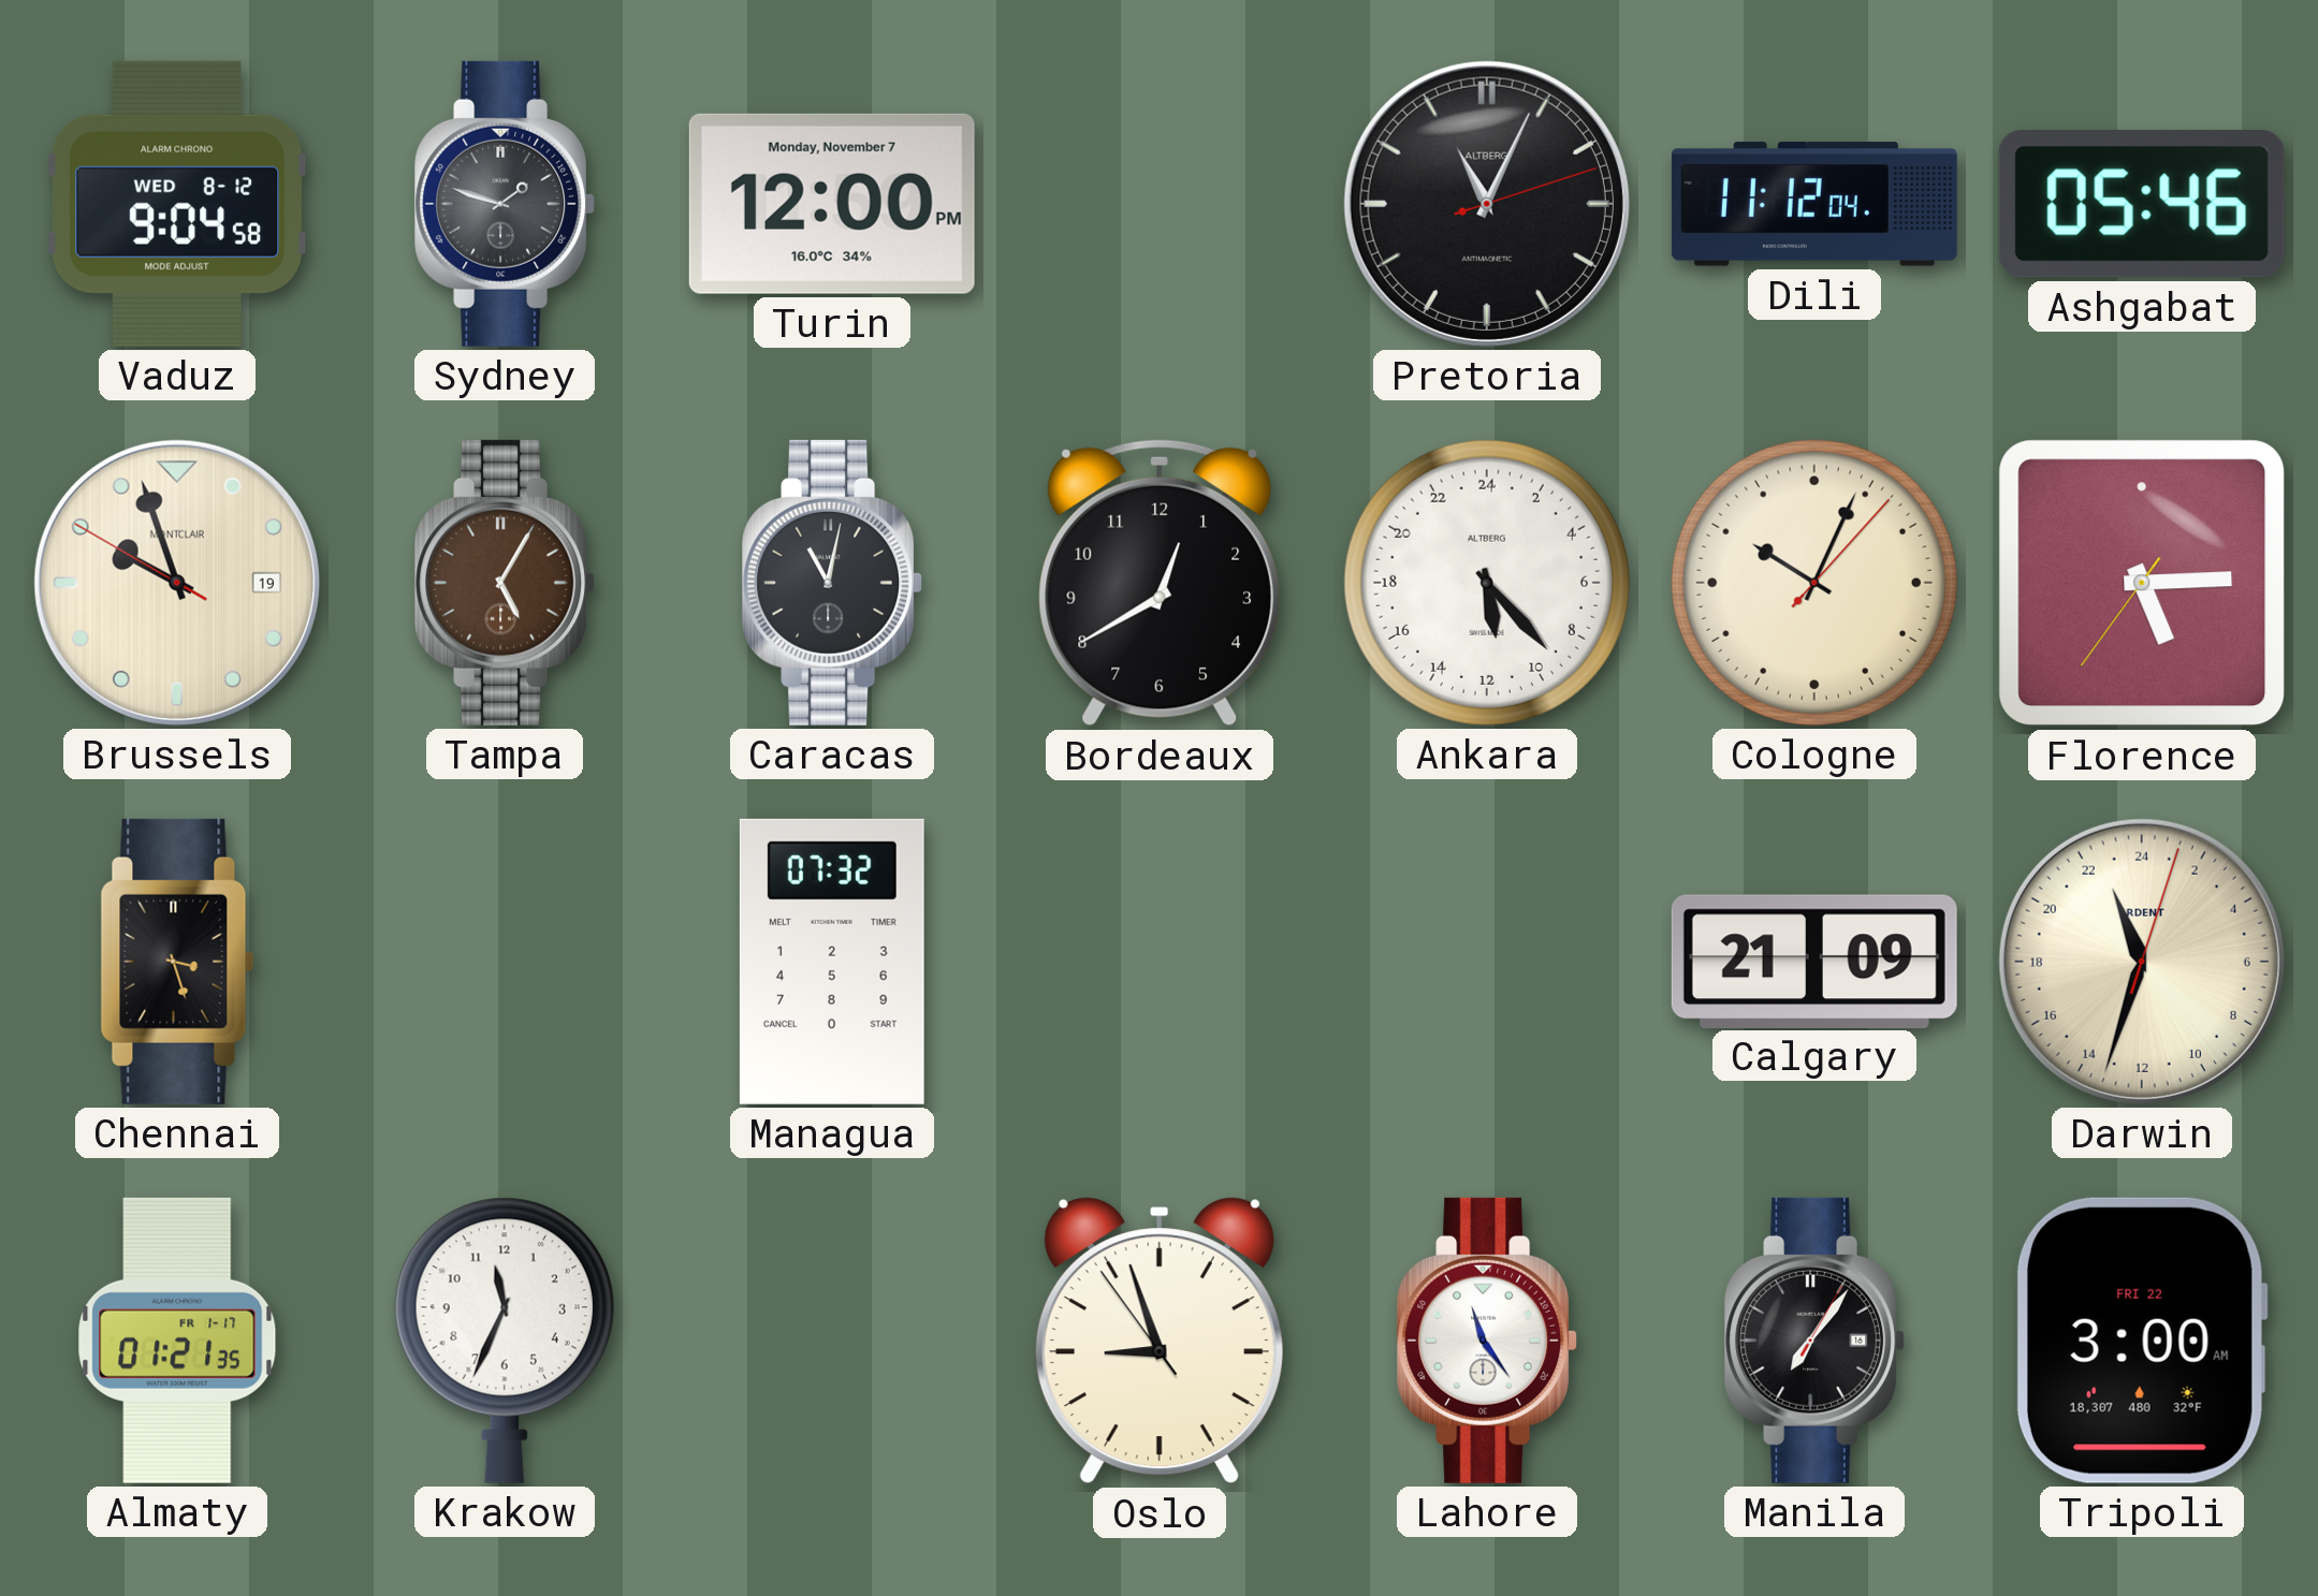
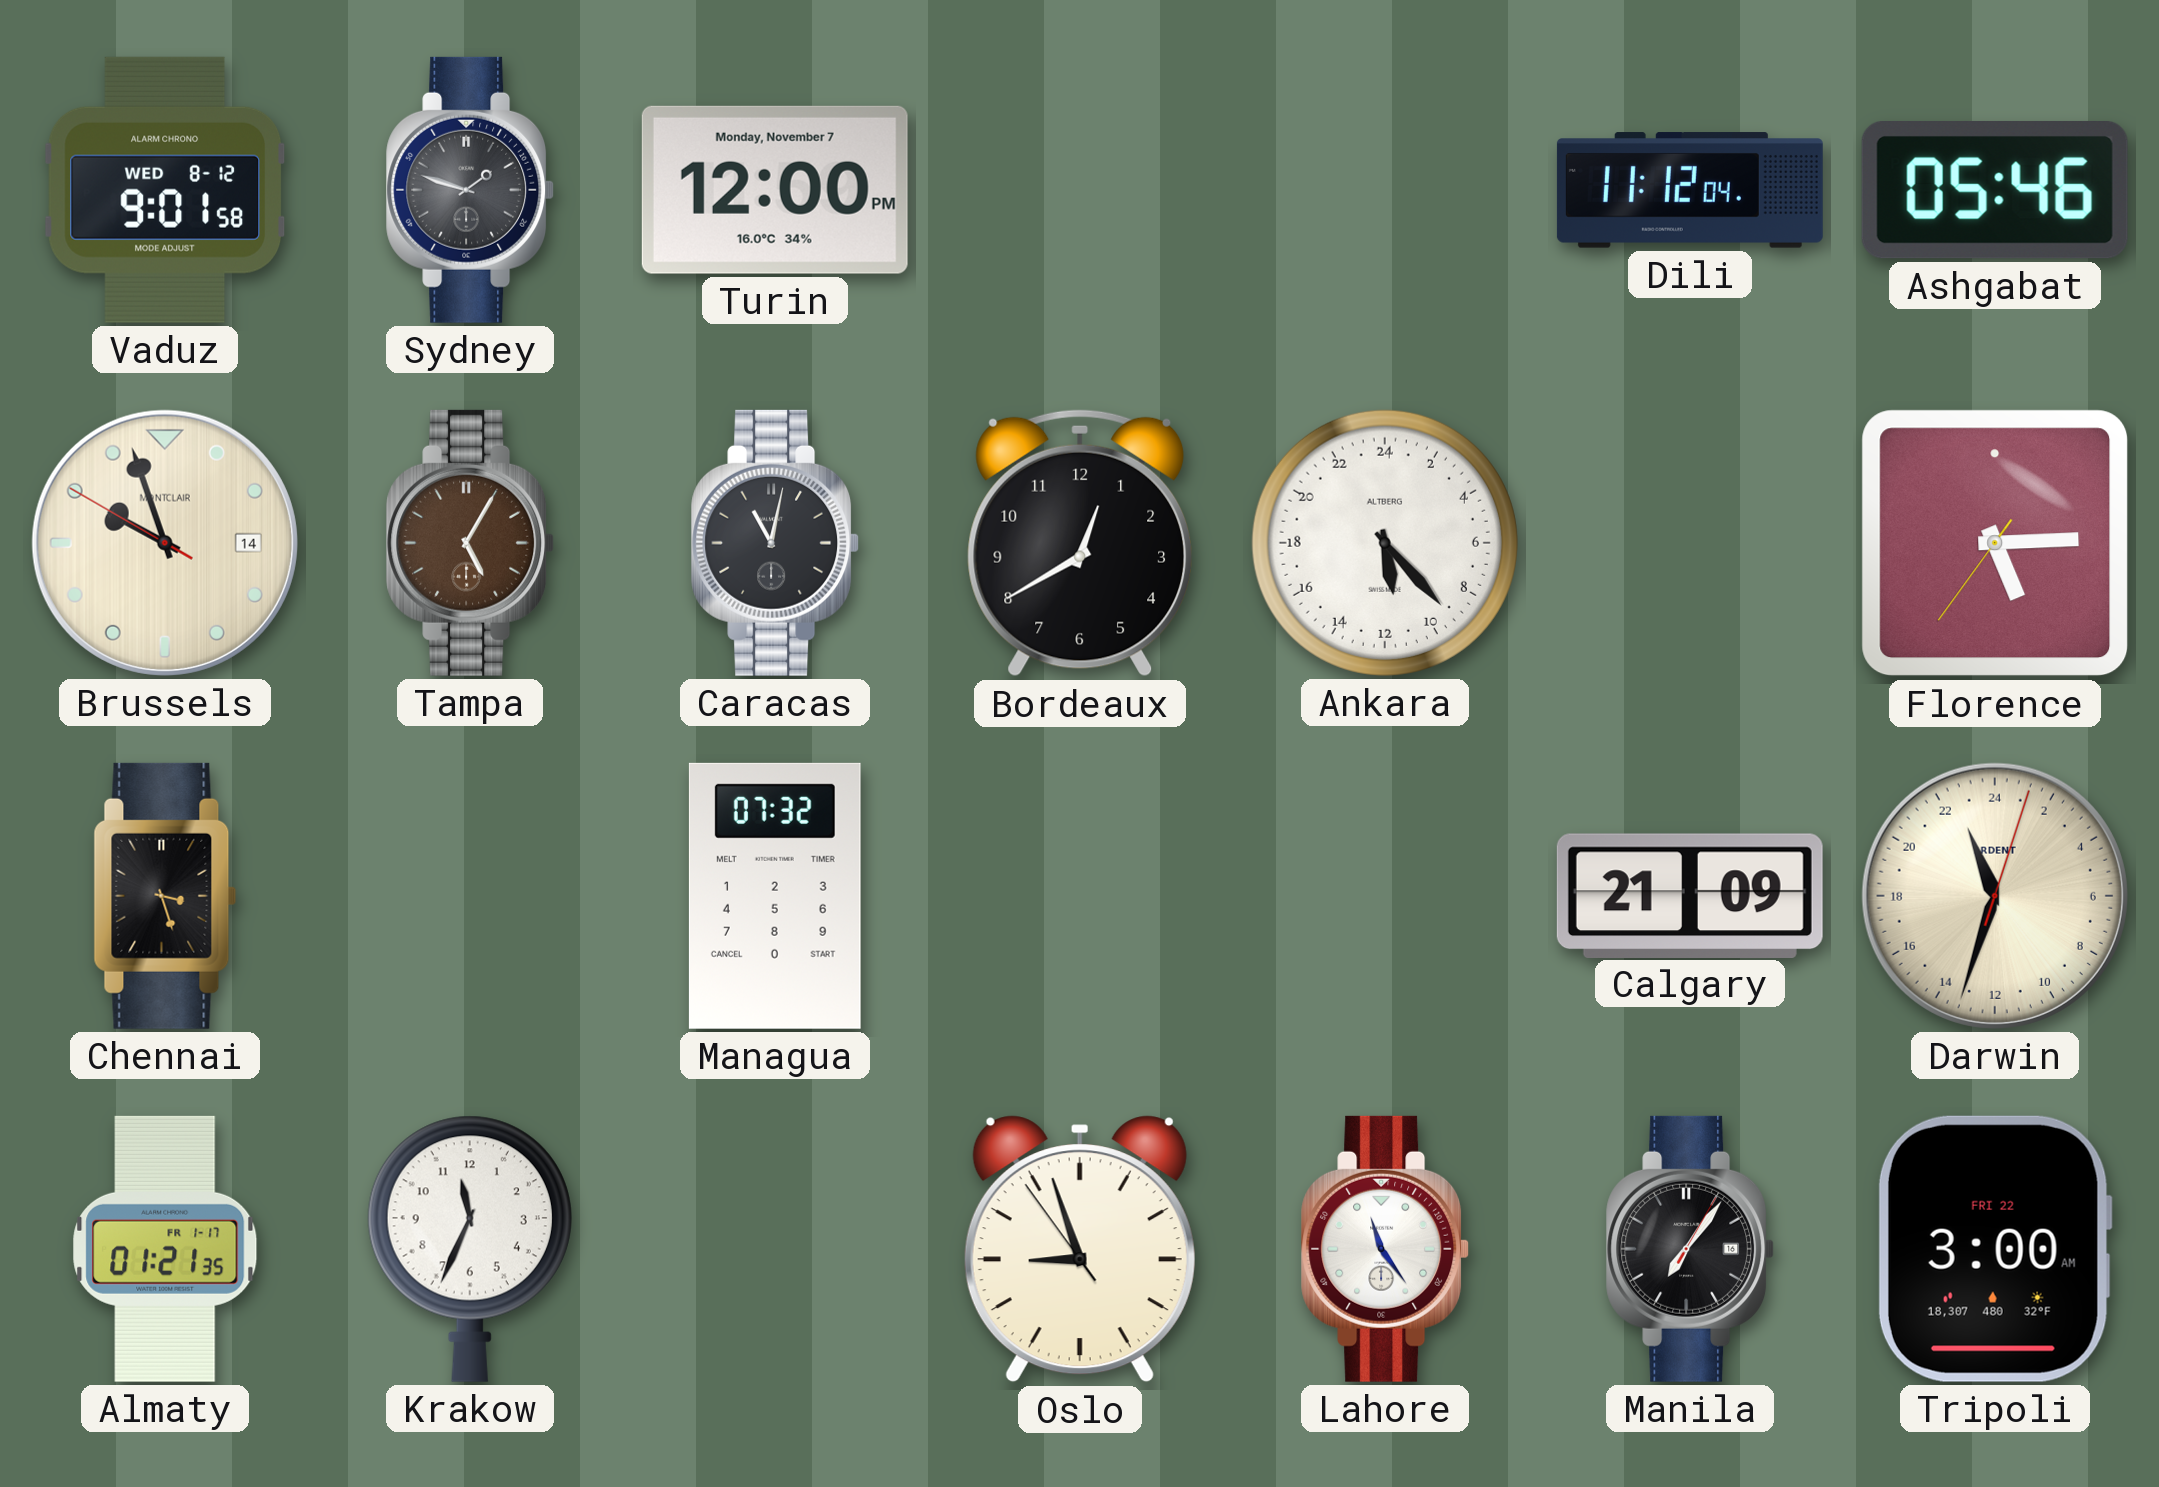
Vaduz: 9:04 -> 9:01 (165, 190)
Pretoria: 11:04 -> none (1487, 204)
Brussels date: 19 -> 14 (165, 543)
Cologne: 10:04 -> none (1814, 583)
